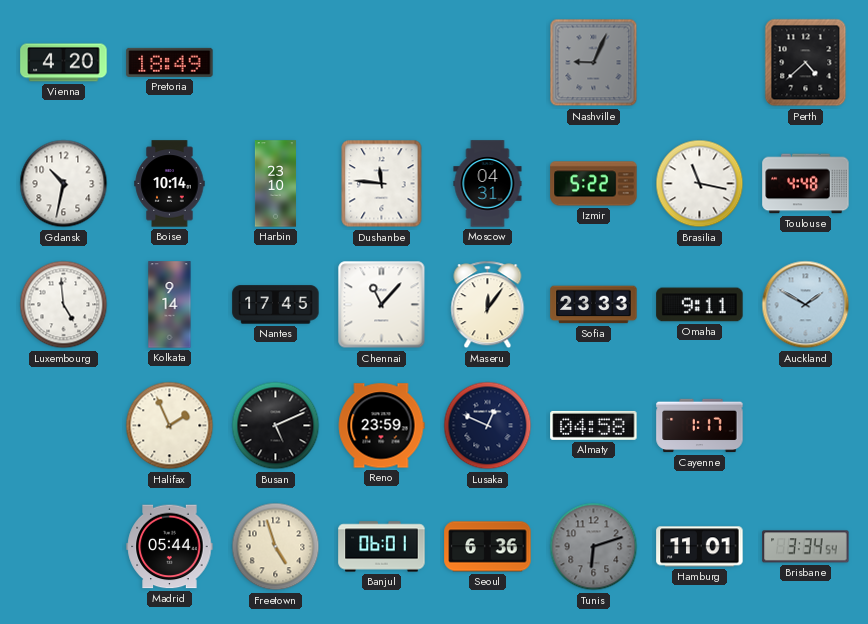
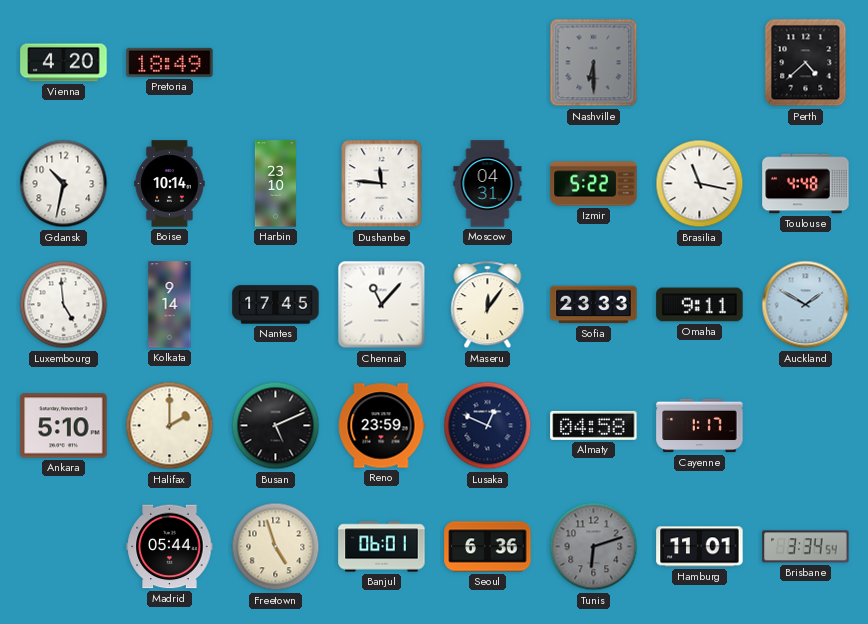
Nashville: 9:04 -> 6:30 (594, 63)
Ankara: none -> 5:10 (64, 426)
Halifax: 1:56 -> 2:00 (170, 426)
